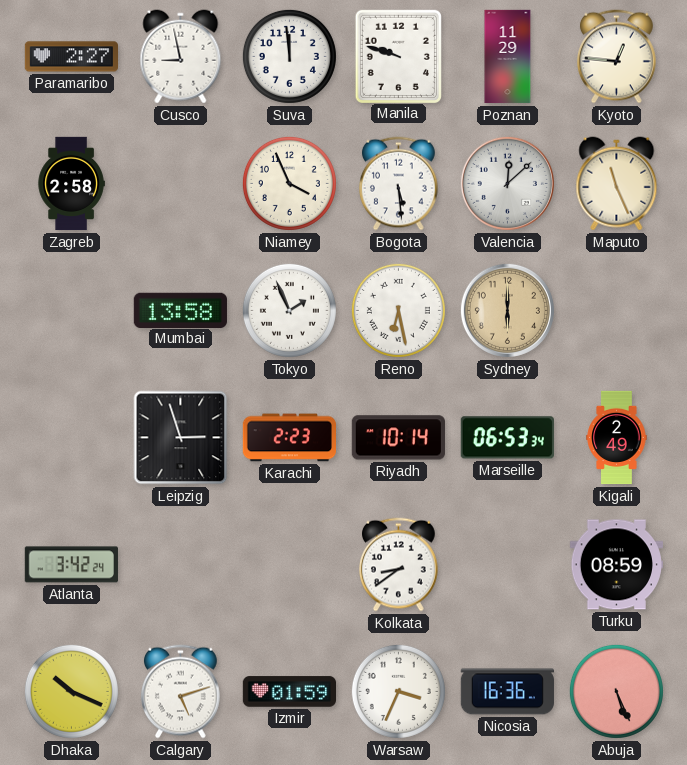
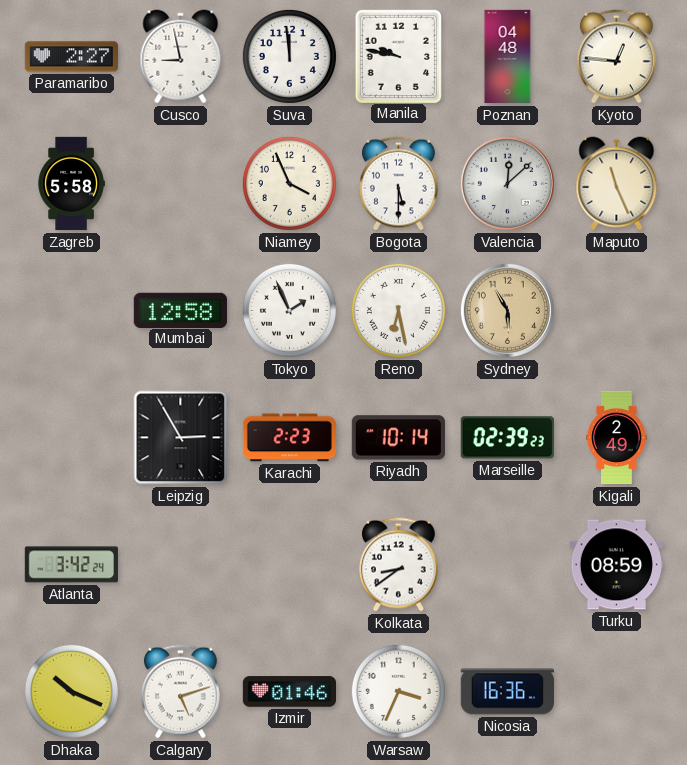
Manila: 9:48 -> 9:47 (398, 56)
Poznan: 11:29 -> 04:48 (508, 57)
Zagreb: 2:58 -> 5:58 (71, 184)
Bogota: 5:29 -> 5:30 (399, 184)
Mumbai: 13:58 -> 12:58 (180, 310)
Sydney: 6:00 -> 5:55 (507, 310)
Leipzig: 2:57 -> 2:55 (181, 438)
Marseille: 06:53 -> 02:39 (507, 438)
Izmir: 01:59 -> 01:46 (289, 692)
Abuja: 5:26 -> none (616, 691)
